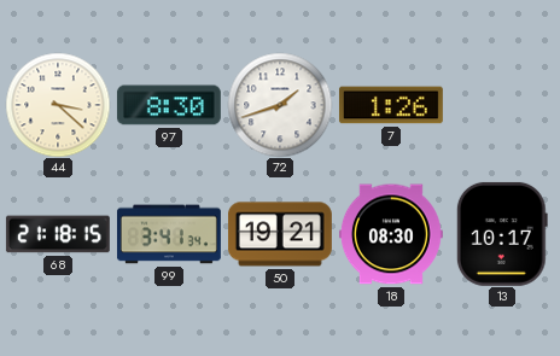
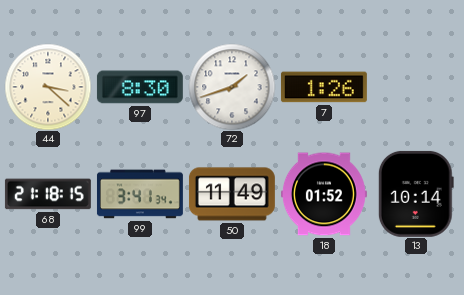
50: 19:21 -> 11:49 (232, 194)
18: 08:30 -> 01:52 (324, 194)
13: 10:17 -> 10:14 (416, 194)
